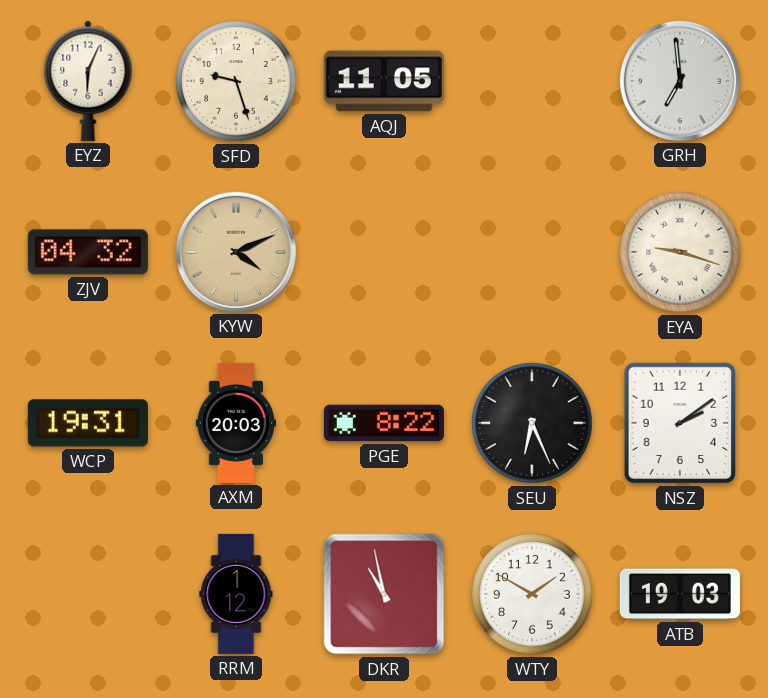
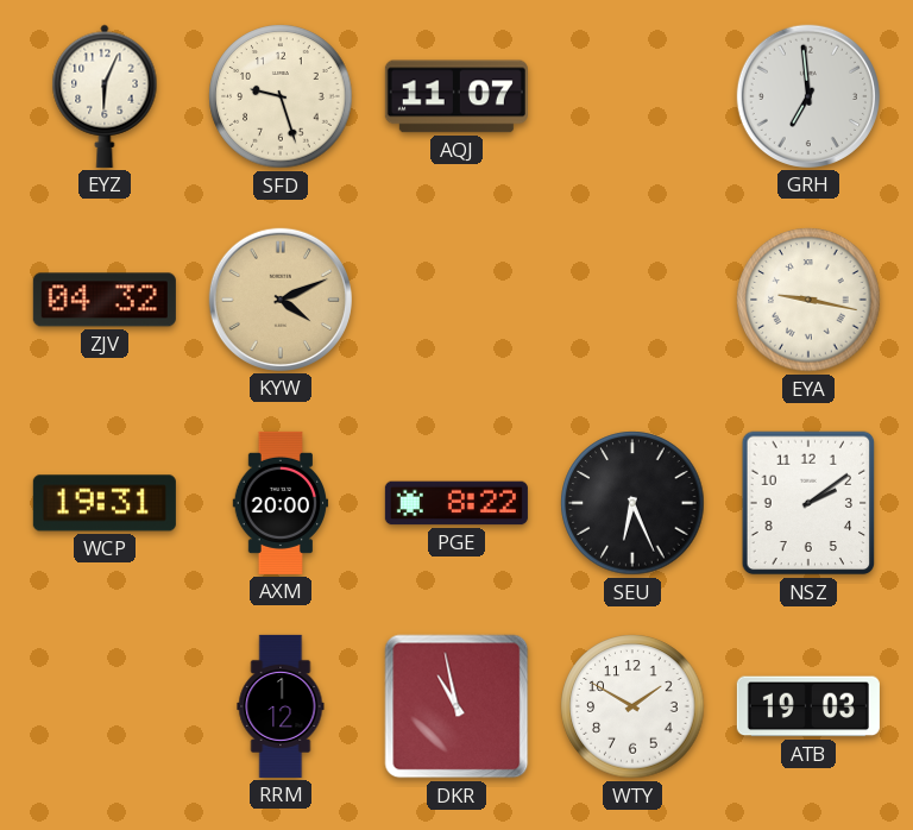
AQJ: 11:05 -> 11:07 (456, 96)
EYA: 9:18 -> 9:17 (808, 300)
AXM: 20:03 -> 20:00 (281, 503)
